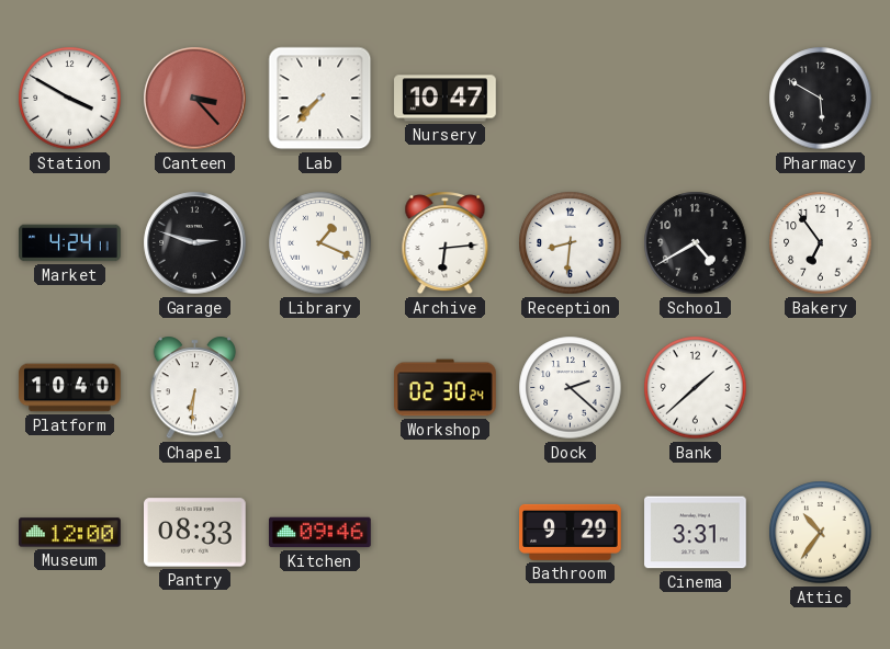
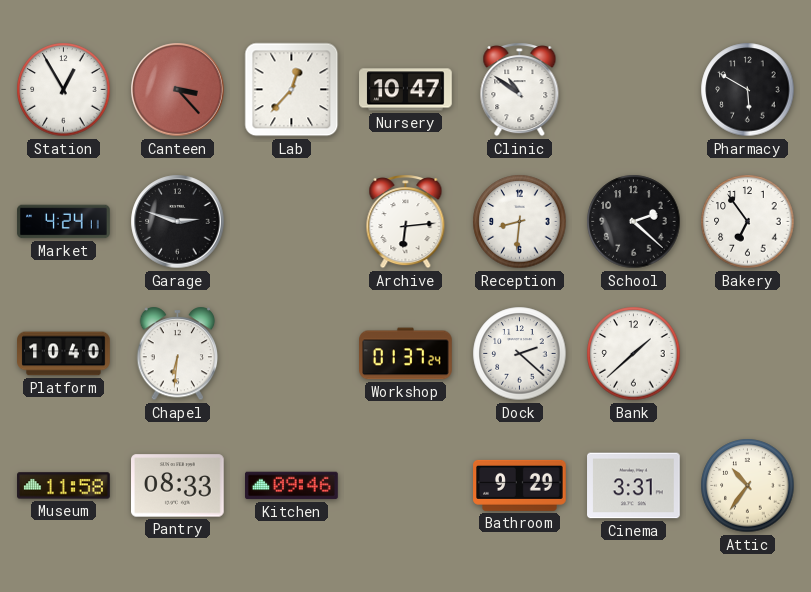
Station: 3:50 -> 12:55 (64, 90)
Lab: 7:37 -> 12:37 (292, 90)
Clinic: none -> 10:51 (520, 90)
Library: 1:19 -> none (320, 243)
School: 4:40 -> 2:22 (634, 222)
Workshop: 02:30 -> 01:37 (406, 354)
Museum: 12:00 -> 11:58 (64, 486)
